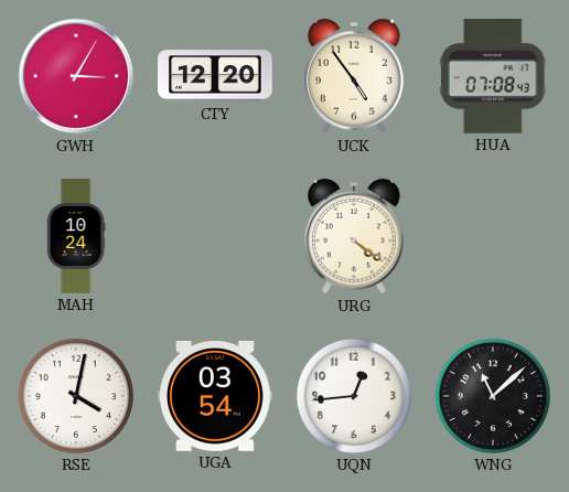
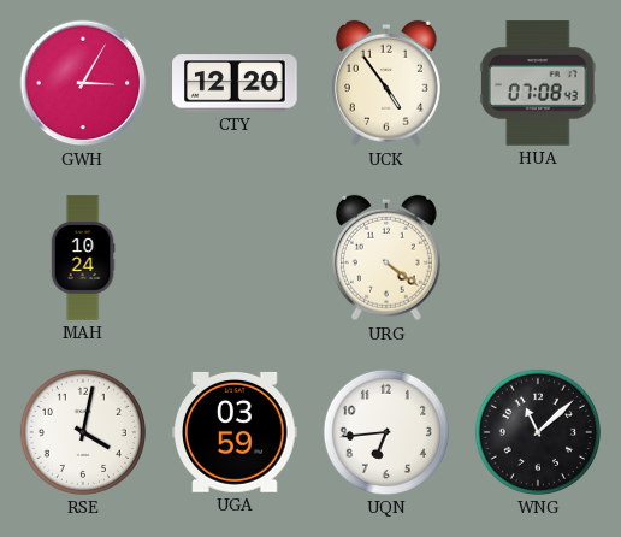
UGA: 03:54 -> 03:59 (235, 432)
UQN: 12:44 -> 6:44 (386, 432)
